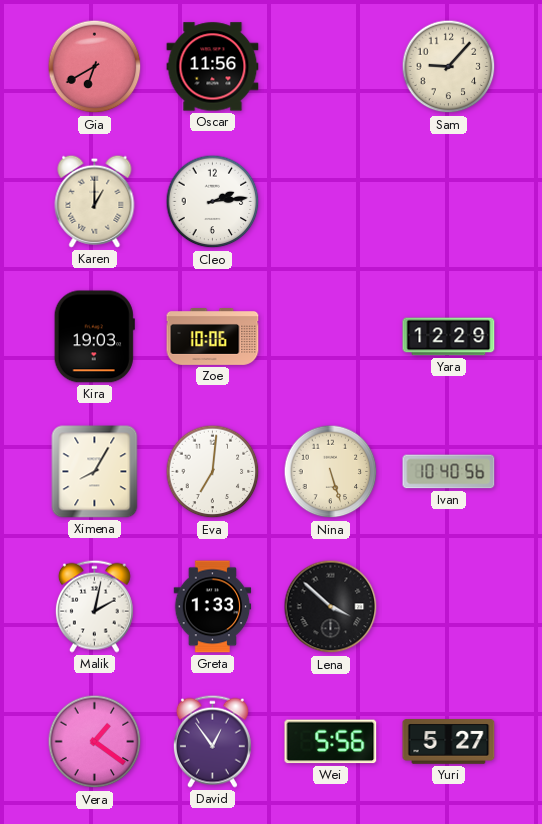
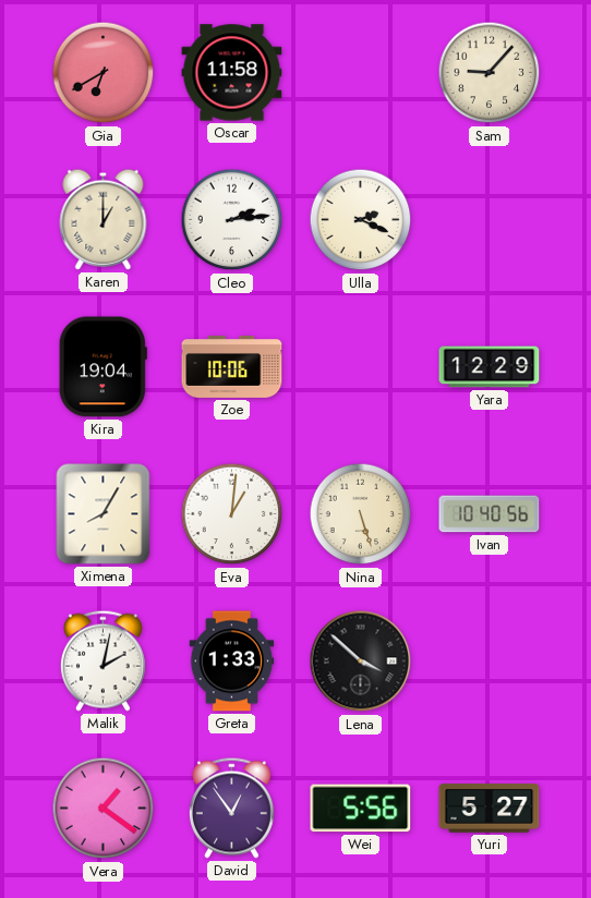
Oscar: 11:56 -> 11:58 (232, 73)
Ulla: none -> 2:19 (361, 220)
Kira: 19:03 -> 19:04 (102, 367)
Eva: 7:01 -> 1:01 (232, 514)
